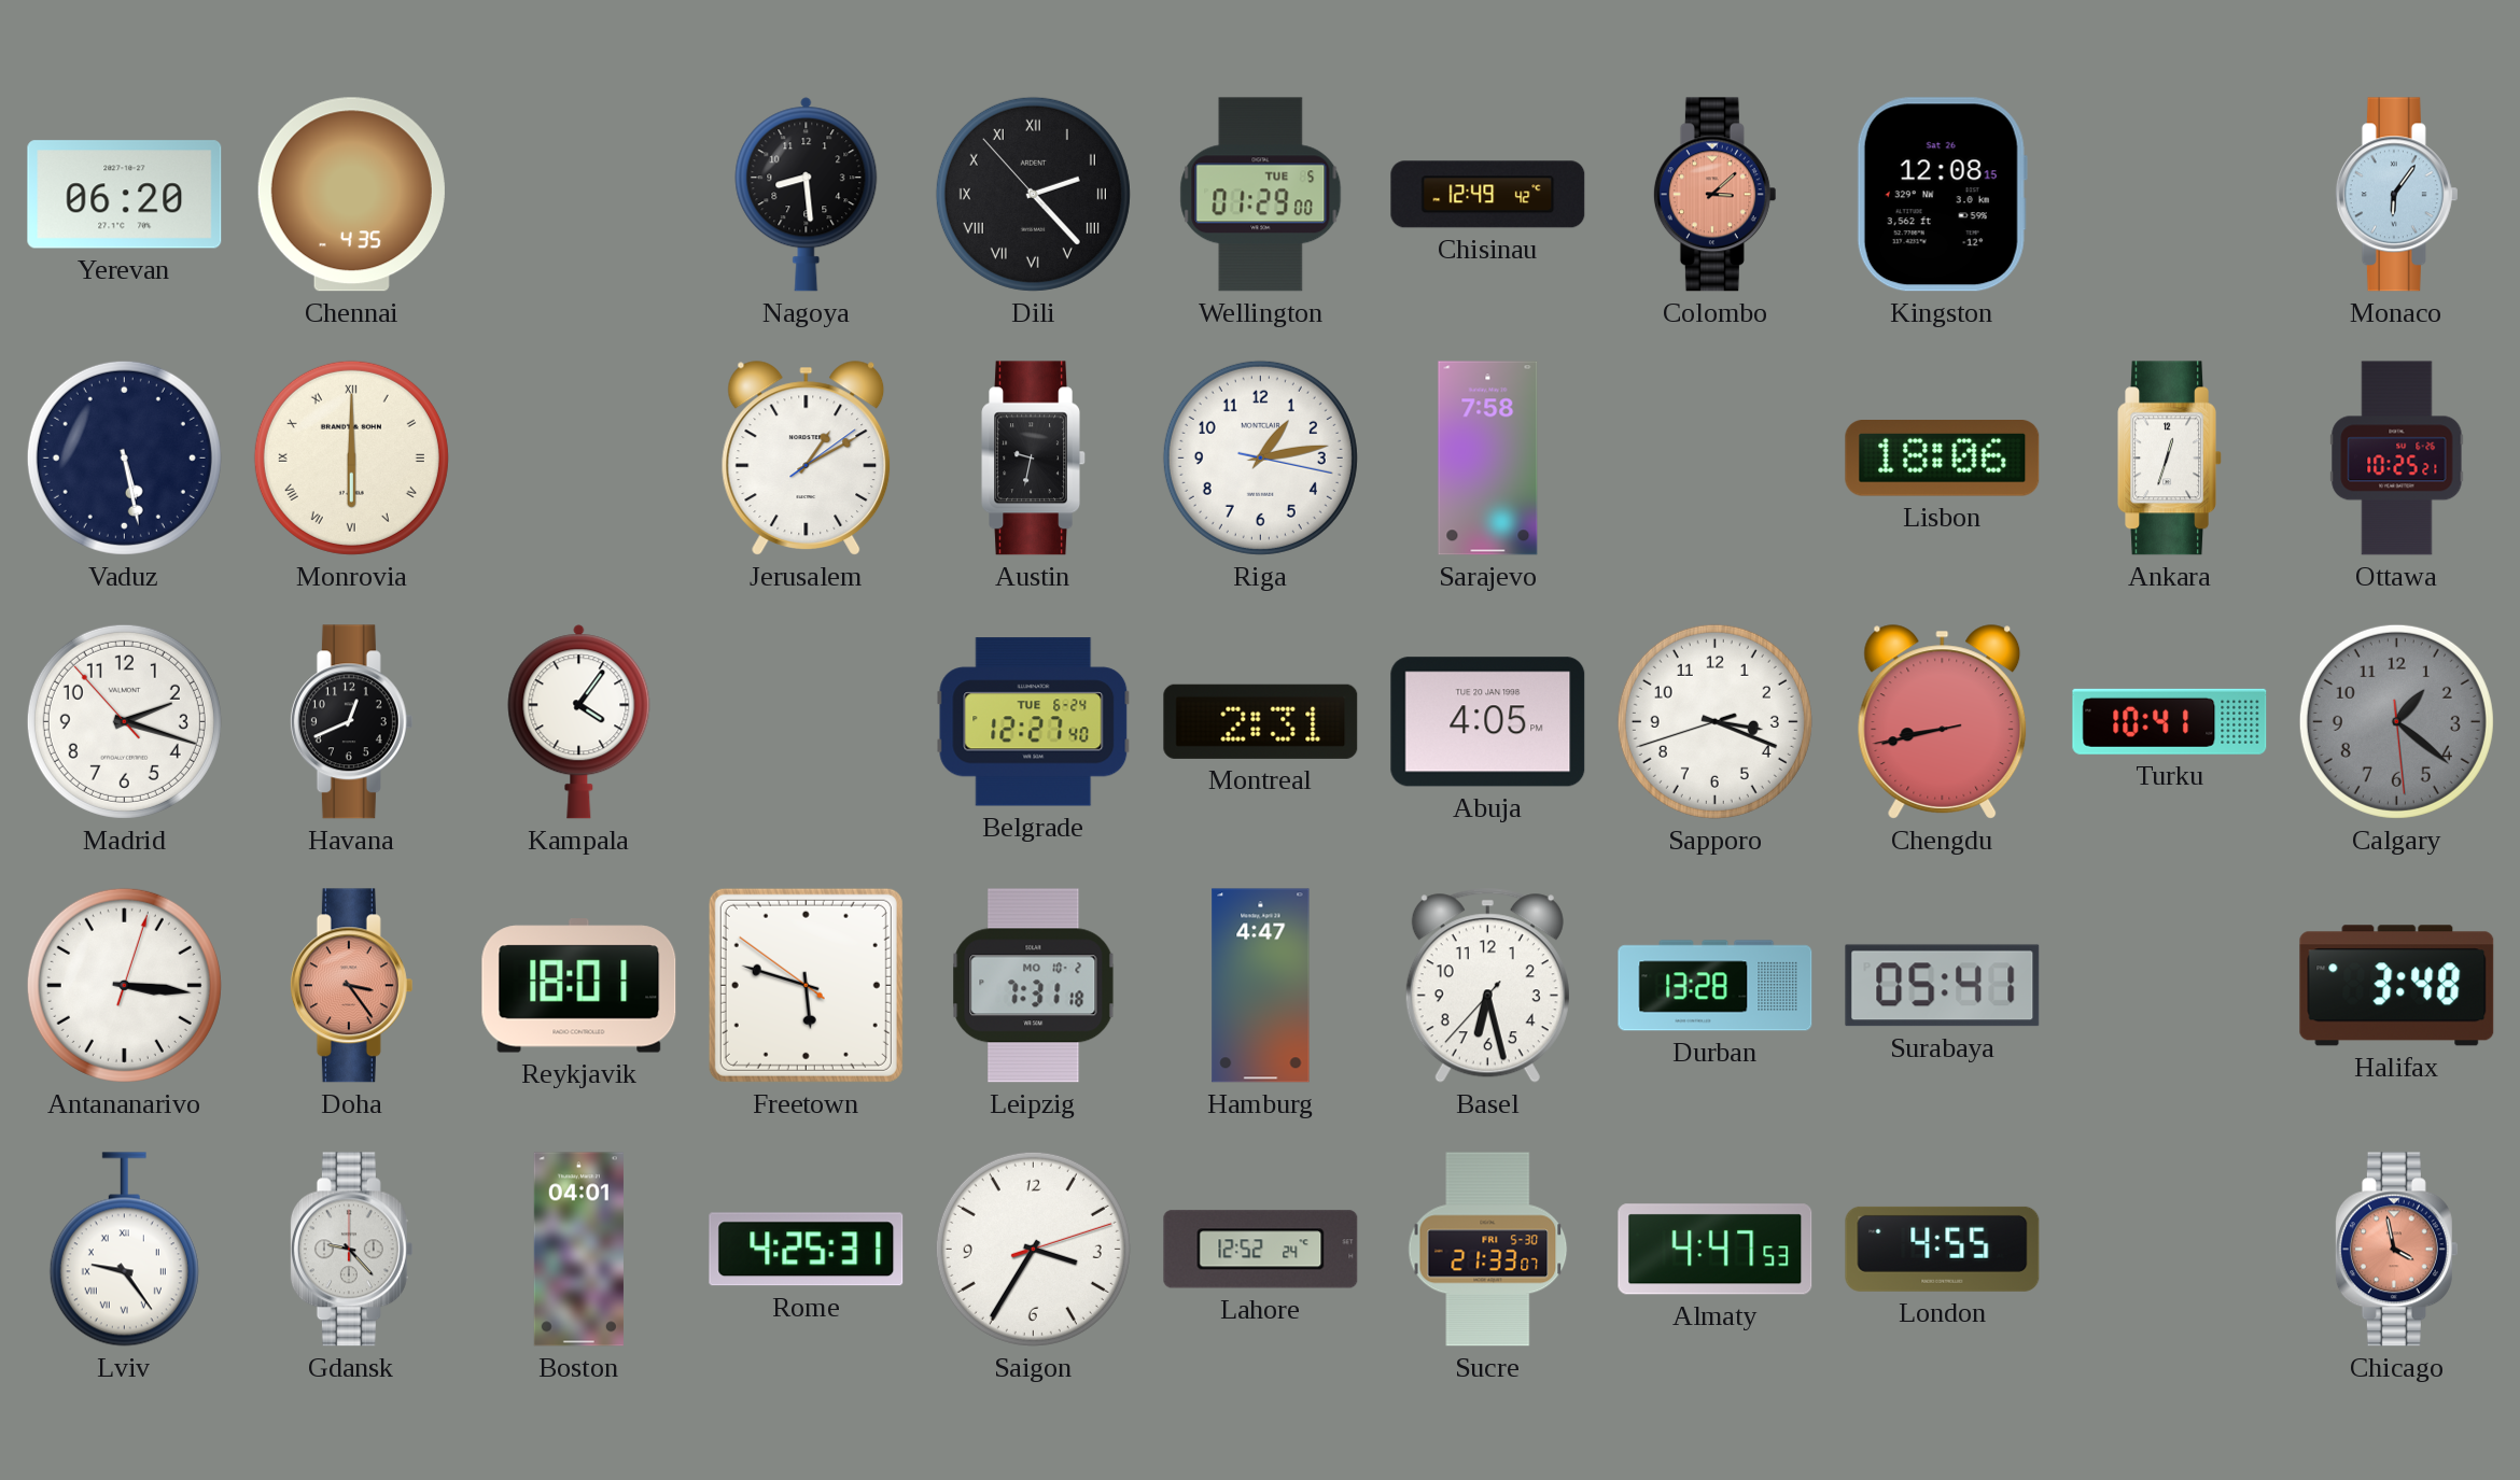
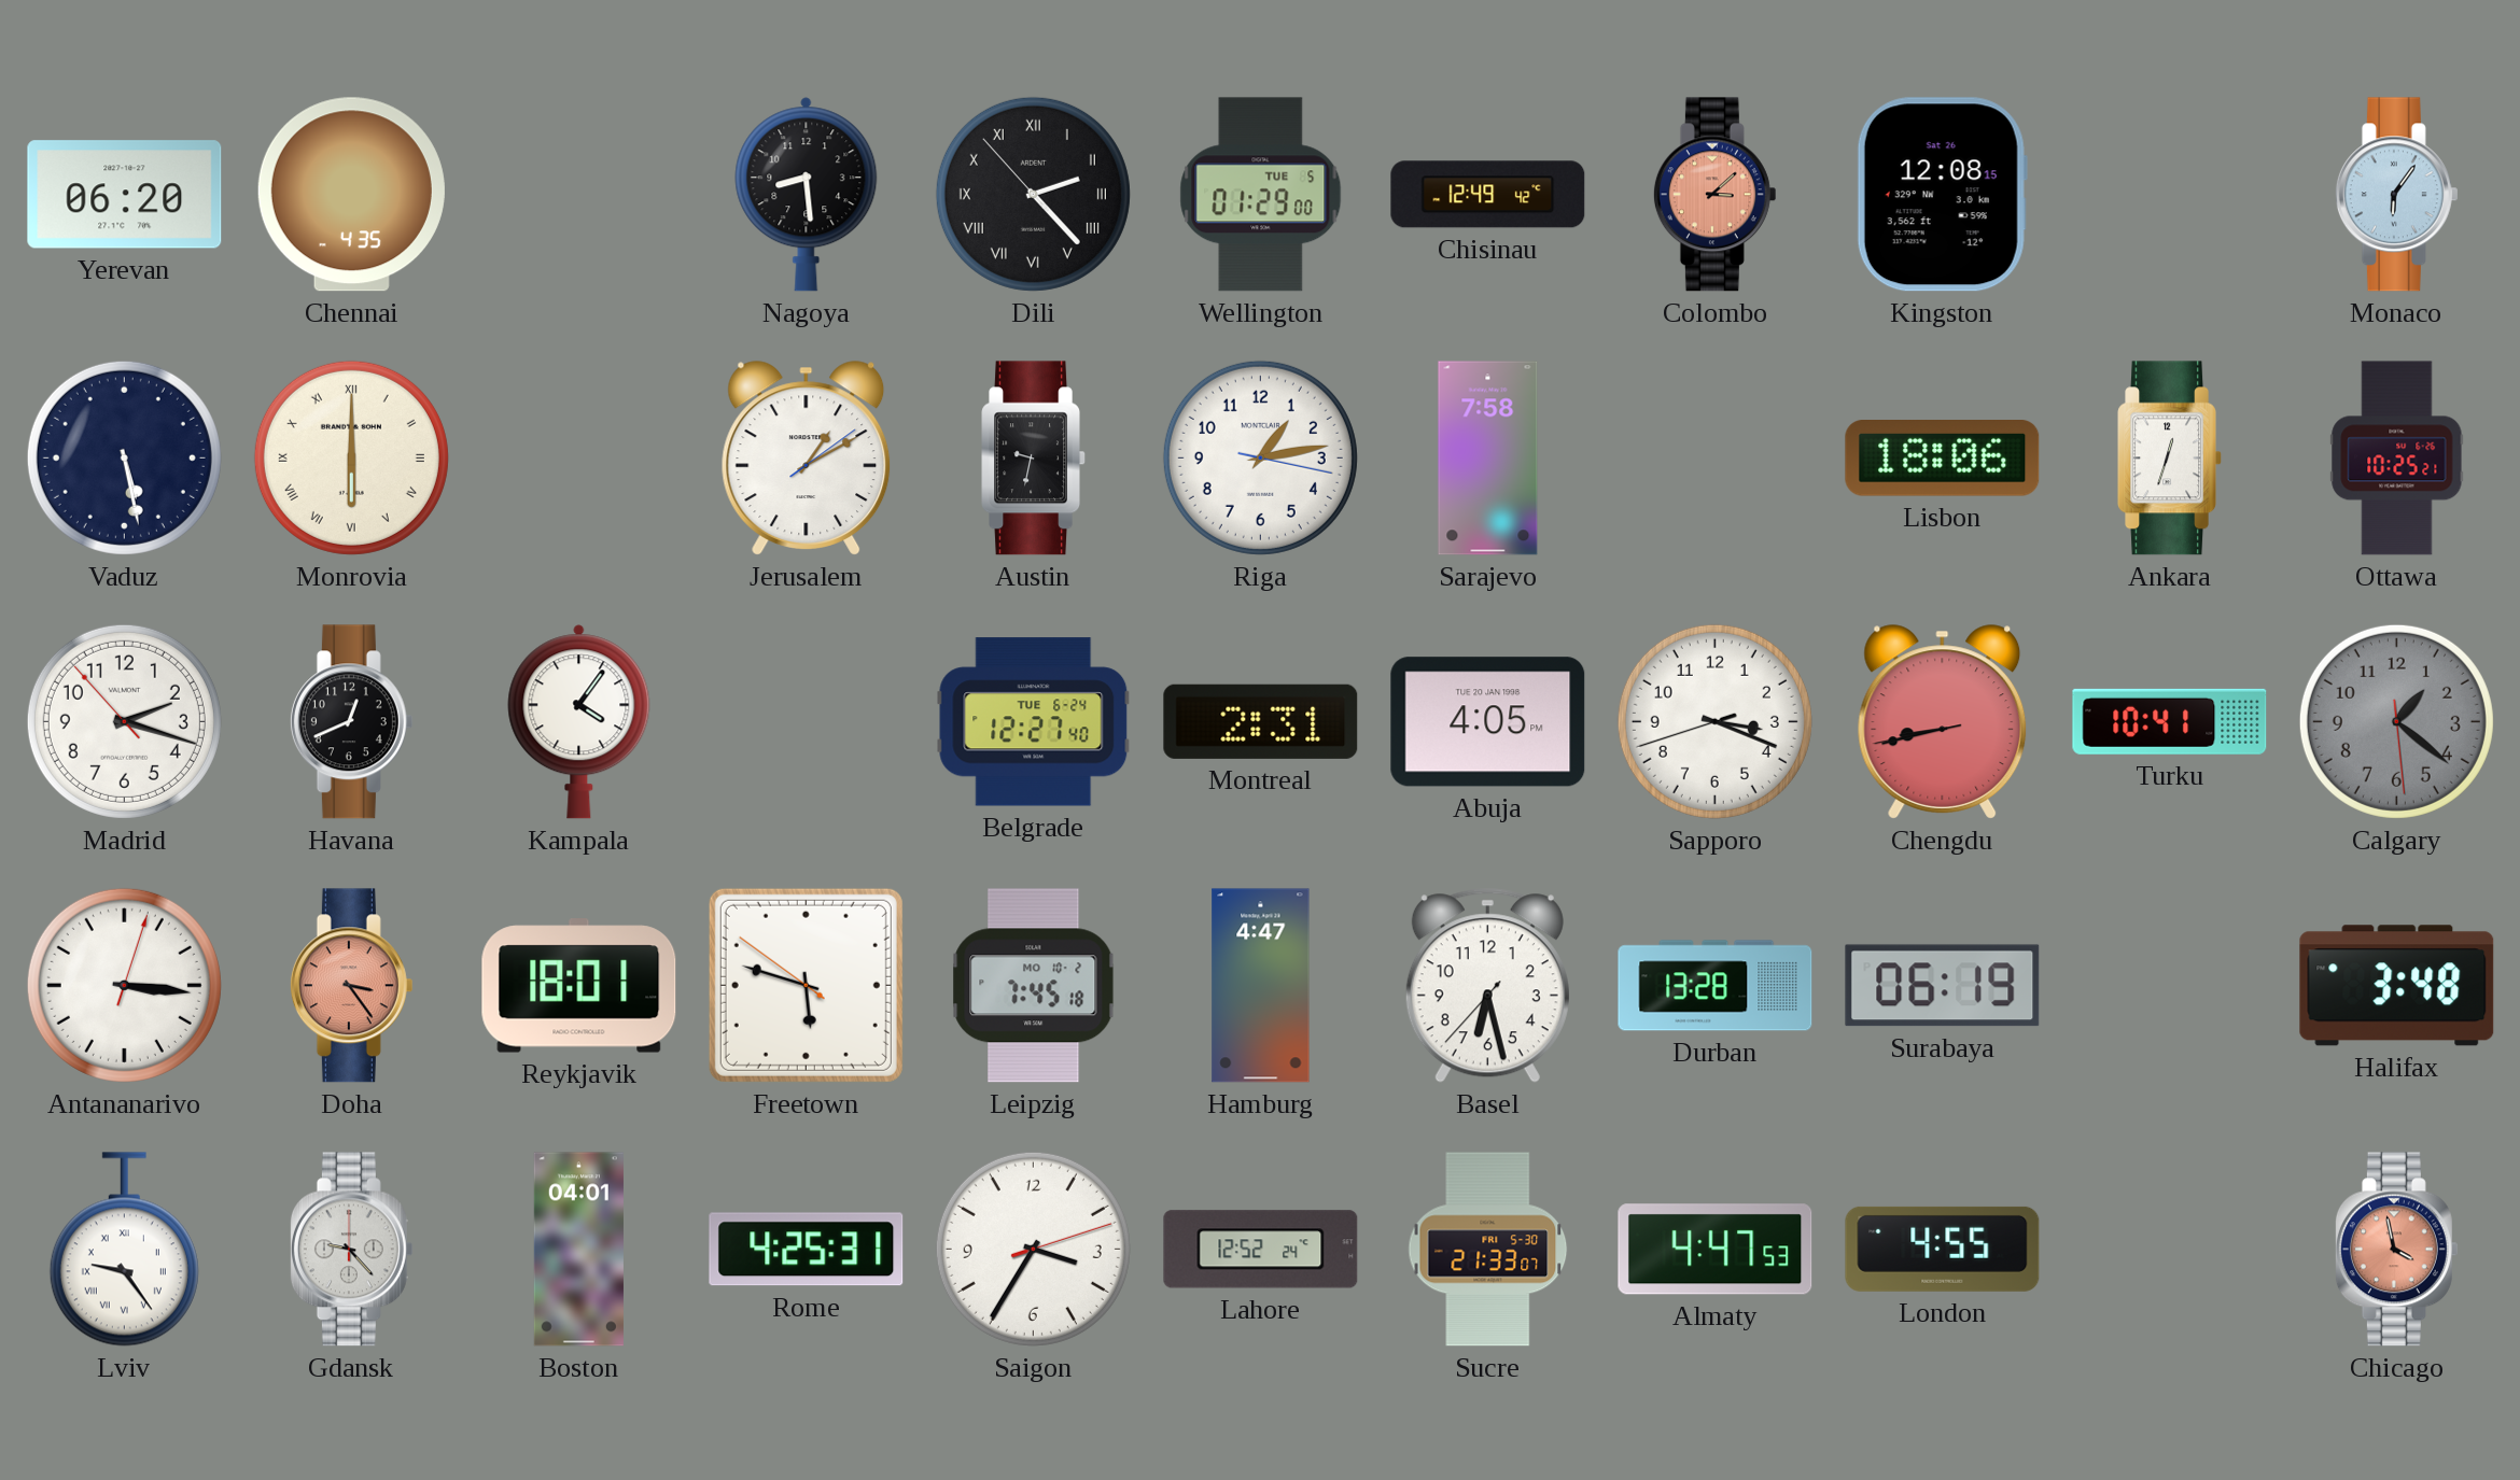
Leipzig: 7:31 -> 7:45 (1034, 986)
Surabaya: 05:41 -> 06:19 (1943, 986)
